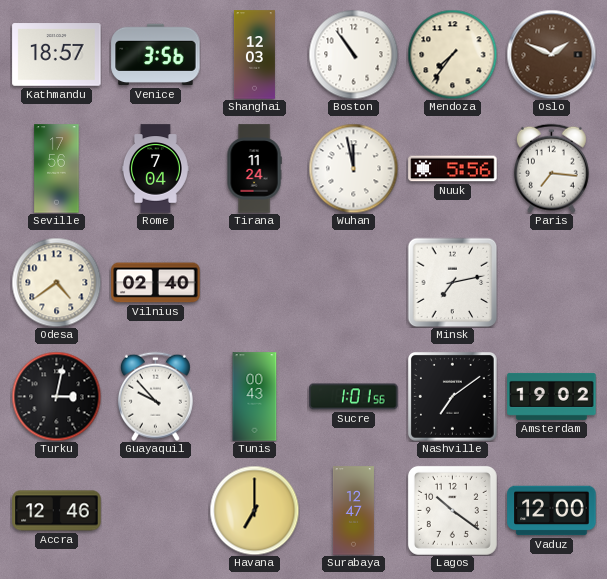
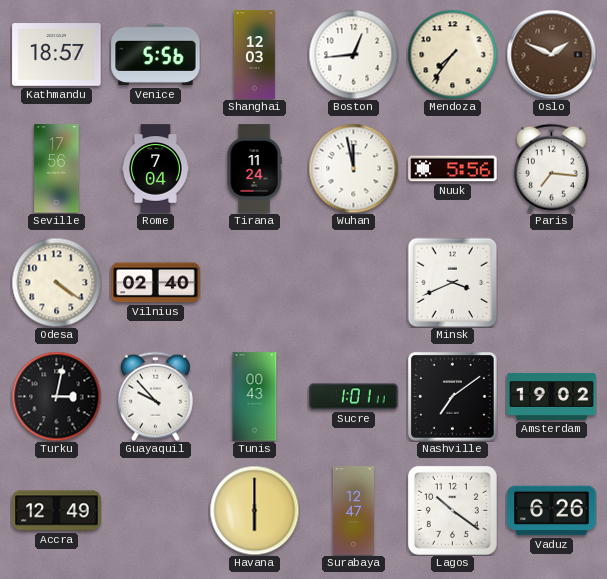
Venice: 3:56 -> 5:56 (156, 55)
Boston: 10:54 -> 12:44 (353, 54)
Odesa: 4:39 -> 4:21 (56, 282)
Minsk: 7:13 -> 3:41 (452, 282)
Sucre: 1:01:56 -> 1:01:11 (354, 397)
Accra: 12:46 -> 12:49 (57, 511)
Havana: 7:00 -> 6:00 (254, 510)
Vaduz: 12:00 -> 6:26 (552, 511)
